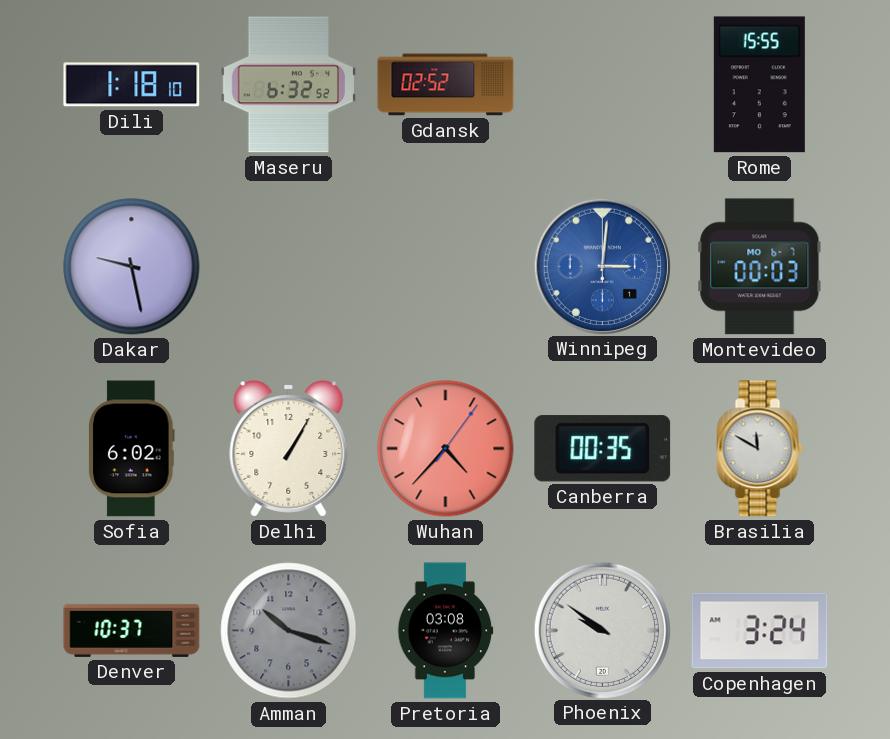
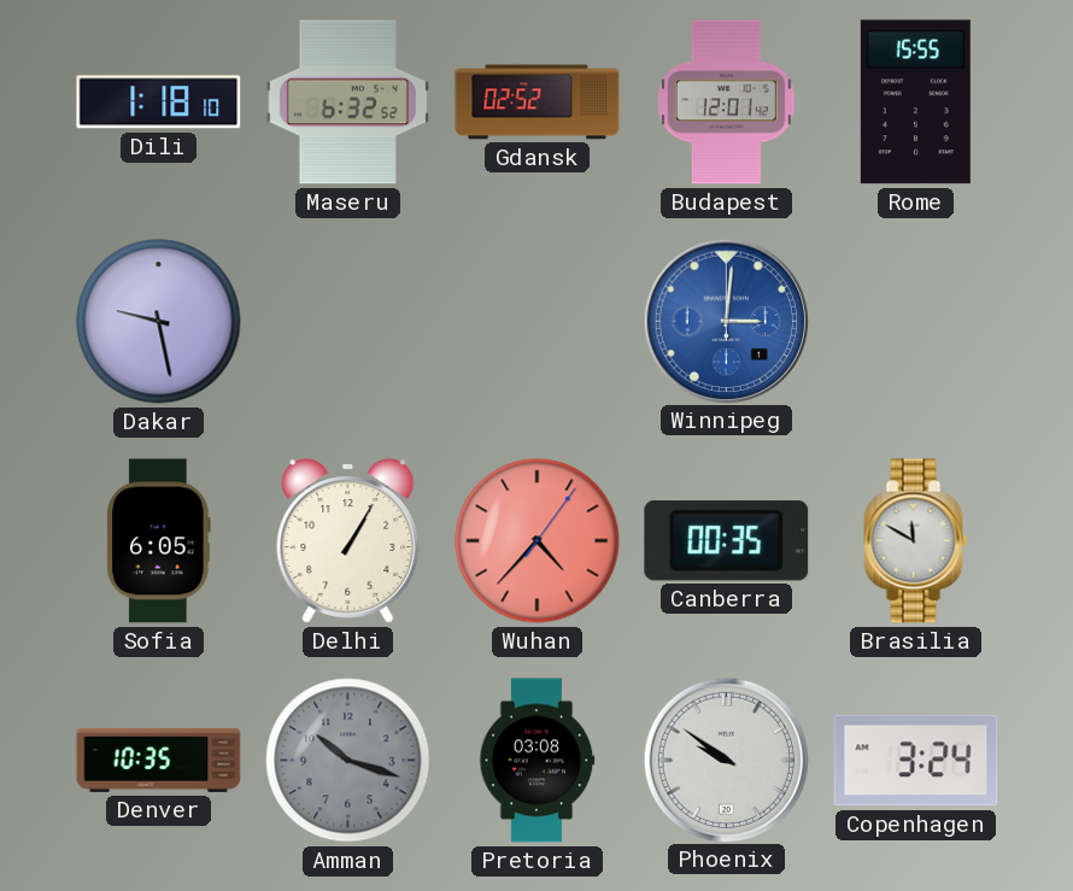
Budapest: none -> 12:01 (726, 102)
Montevideo: 00:03 -> none (760, 267)
Sofia: 6:02 -> 6:05 (159, 541)
Denver: 10:37 -> 10:35 (159, 760)
